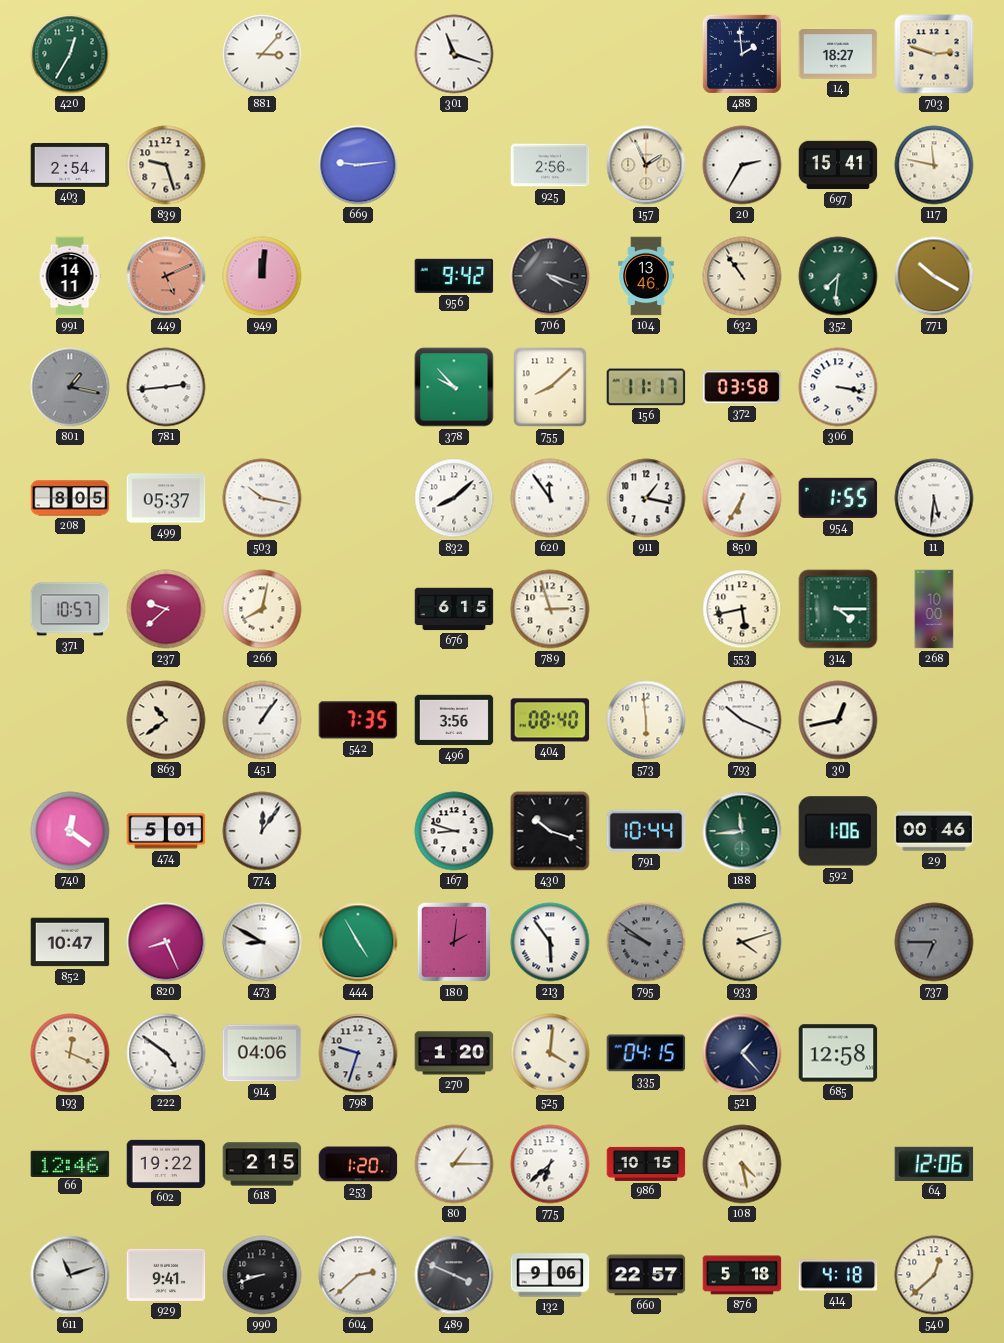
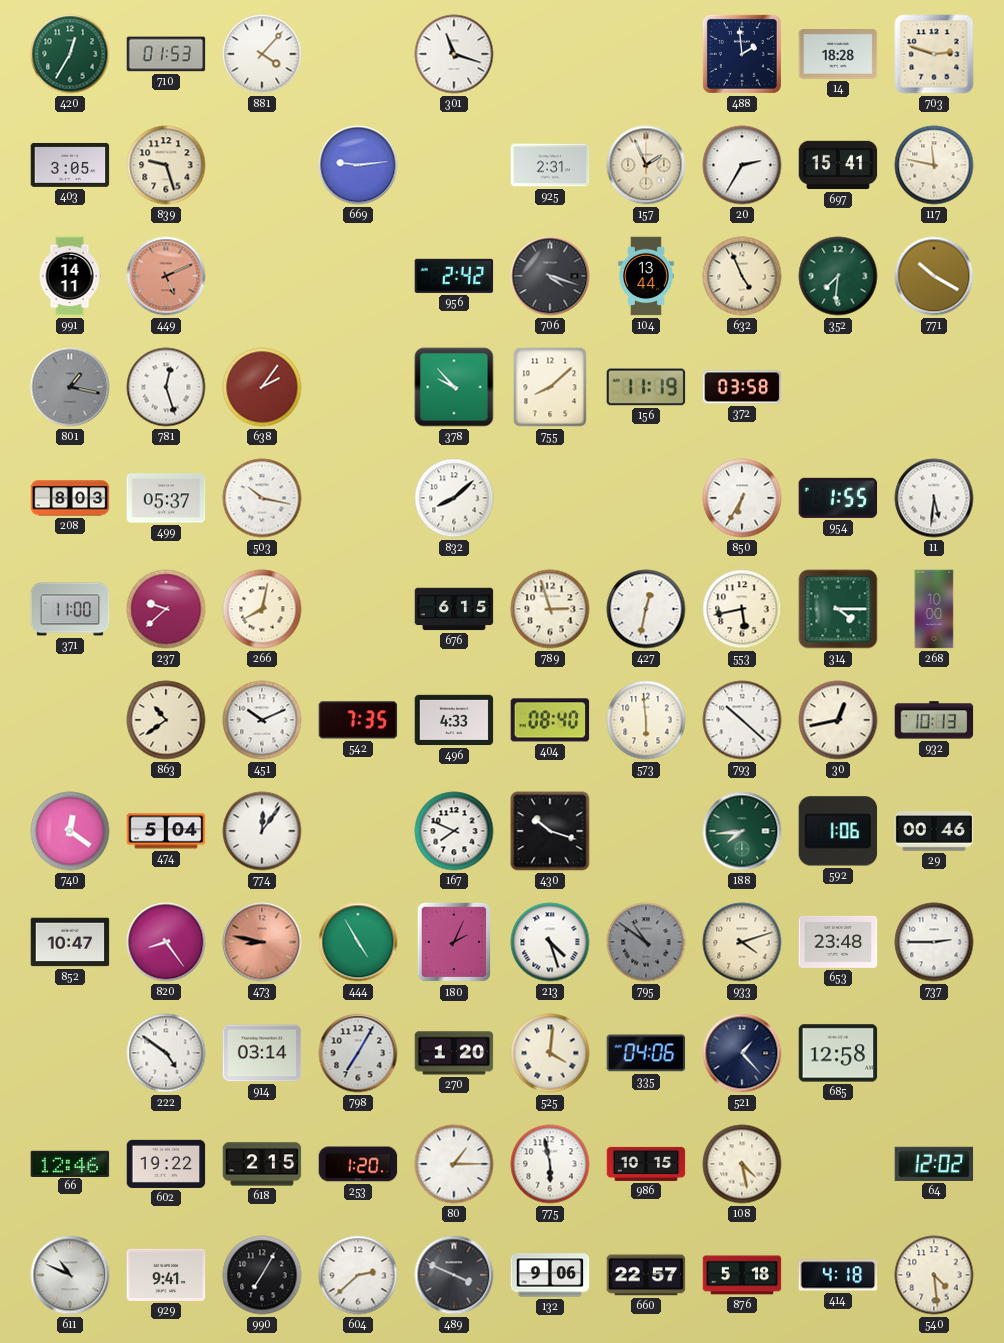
710: none -> 01:53 (166, 54)
881: 3:07 -> 4:07 (262, 54)
14: 18:27 -> 18:28 (838, 55)
403: 2:54 -> 3:05 (70, 165)
925: 2:56 -> 2:31 (550, 165)
949: 12:01 -> none (262, 276)
956: 9:42 -> 2:42 (454, 276)
104: 13:46 -> 13:44 (646, 276)
632: 10:54 -> 4:56 (742, 276)
781: 2:44 -> 12:27 (166, 387)
638: none -> 2:06 (262, 387)
156: 11:17 -> 11:19 (646, 387)
306: 3:17 -> none (838, 387)
208: 8:05 -> 8:03 (70, 498)
620: 11:54 -> none (550, 498)
911: 1:17 -> none (646, 498)
371: 10:57 -> 11:00 (70, 609)
427: none -> 12:32 (646, 609)
451: 1:06 -> 10:11 (262, 720)
496: 3:56 -> 4:33 (454, 720)
793: 10:19 -> 10:22 (742, 720)
932: none -> 10:13 (934, 720)
474: 5:01 -> 5:04 (166, 831)
167: 8:48 -> 7:49 (454, 831)
791: 10:44 -> none (646, 831)
188: 11:44 -> 7:44 (742, 831)
820: 8:26 -> 8:24 (166, 942)
473: 8:50 -> 8:47 (262, 942)
473 dial: white -> salmon (262, 942)
180: 2:01 -> 2:04 (454, 942)
213: 5:54 -> 4:27 (550, 942)
795: 9:51 -> 10:51 (646, 942)
653: none -> 23:48 (838, 942)
737: 6:45 -> 2:45 (934, 942)
737 dial: grey -> white (934, 942)
193: 12:19 -> none (70, 1053)
914: 04:06 -> 03:14 (262, 1053)
798: 9:33 -> 7:05 (358, 1053)
335: 04:15 -> 04:06 (646, 1053)
775: 6:38 -> 5:58 (550, 1164)
64: 12:06 -> 12:02 (934, 1164)
611: 11:12 -> 10:49 (70, 1275)
990: 8:42 -> 7:05 (262, 1275)
540: 12:38 -> 4:29 (934, 1275)
